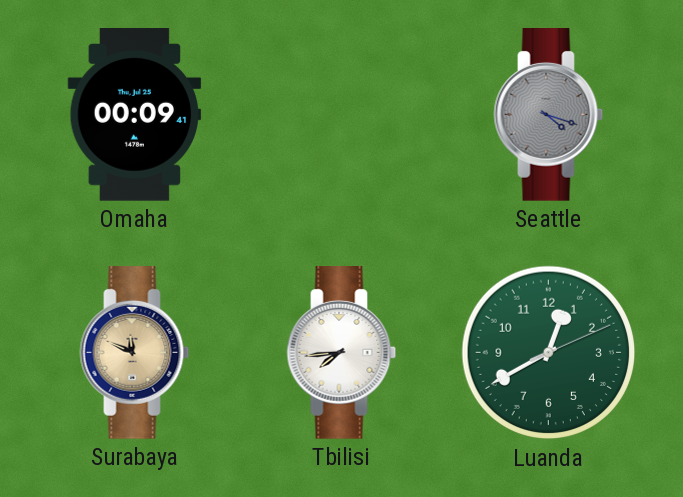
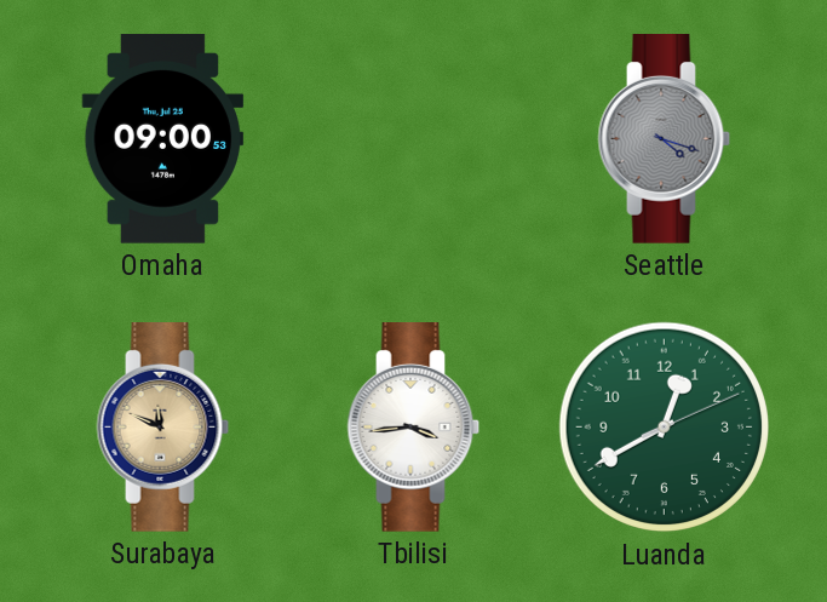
Omaha: 00:09 -> 09:00 (163, 139)
Tbilisi: 7:44 -> 3:44 (414, 428)
